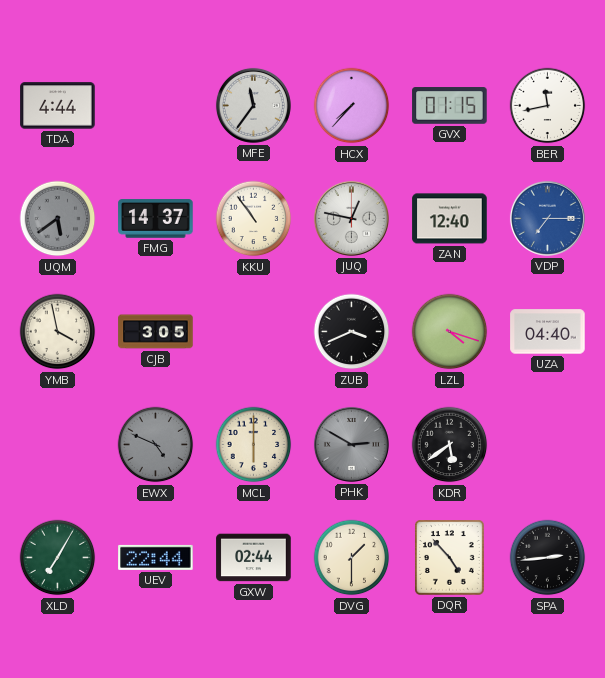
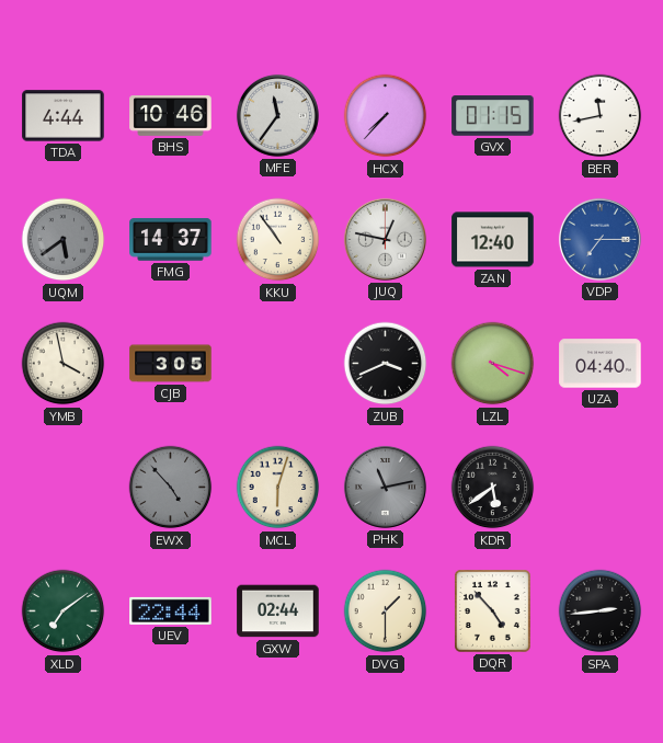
BHS: none -> 10:46 (171, 116)
EWX: 4:49 -> 4:53 (171, 488)
MCL: 6:00 -> 6:03 (278, 488)
PHK: 2:50 -> 11:13 (385, 487)
XLD: 7:05 -> 7:09 (64, 611)
